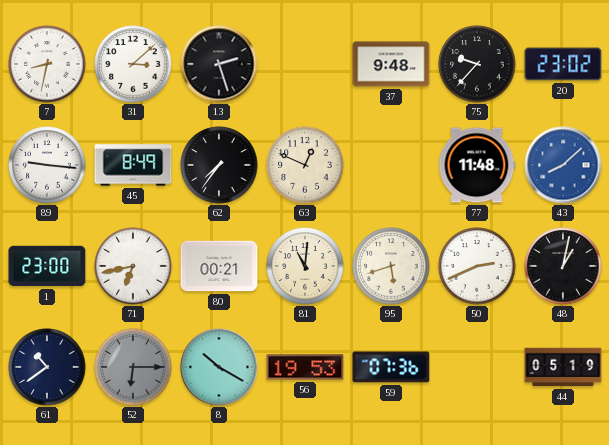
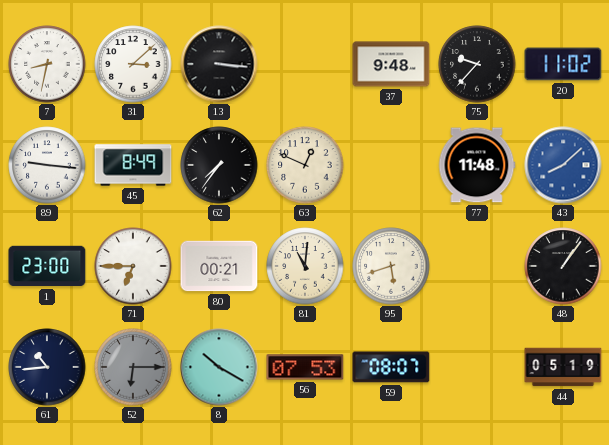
13: 2:27 -> 3:16 (219, 64)
20: 23:02 -> 11:02 (563, 64)
71: 6:43 -> 6:45 (133, 266)
50: 2:41 -> none (477, 266)
48: 1:02 -> 1:06 (563, 266)
61: 10:39 -> 10:44 (47, 367)
56: 19:53 -> 07:53 (305, 367)
59: 07:36 -> 08:07 (391, 367)
